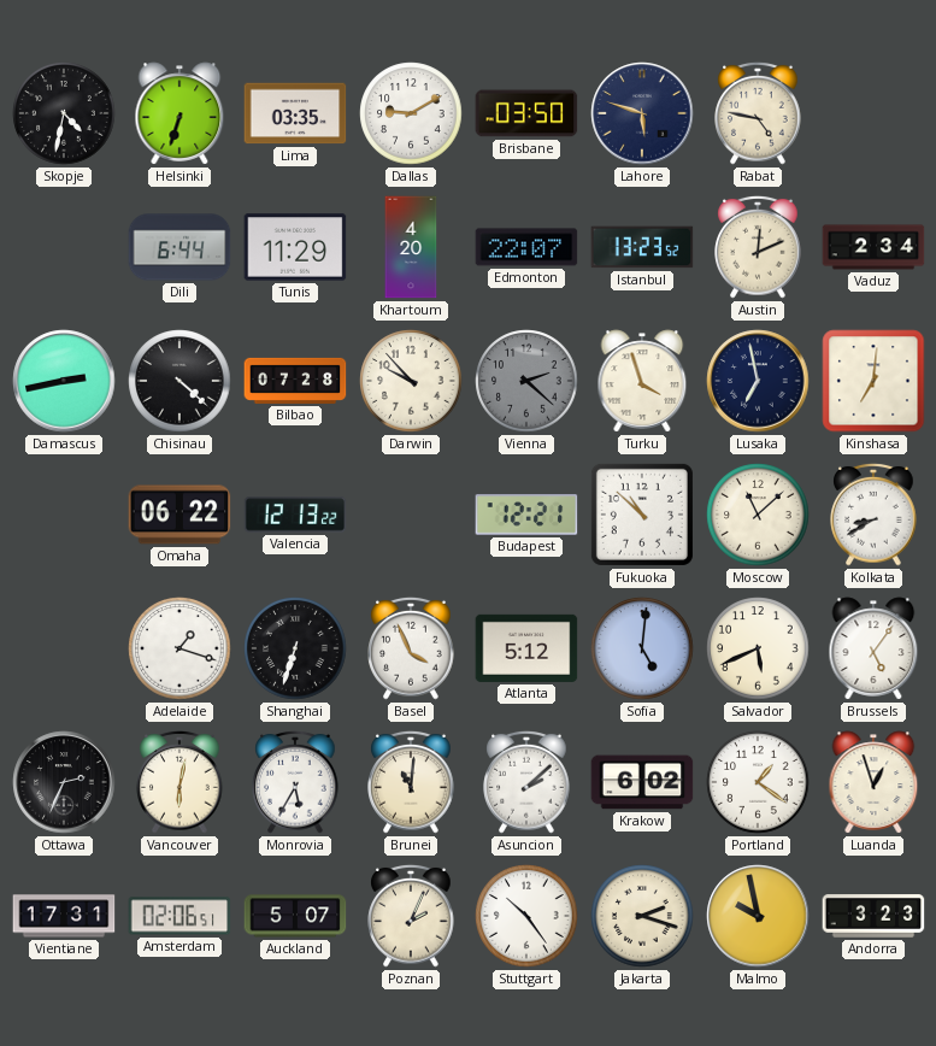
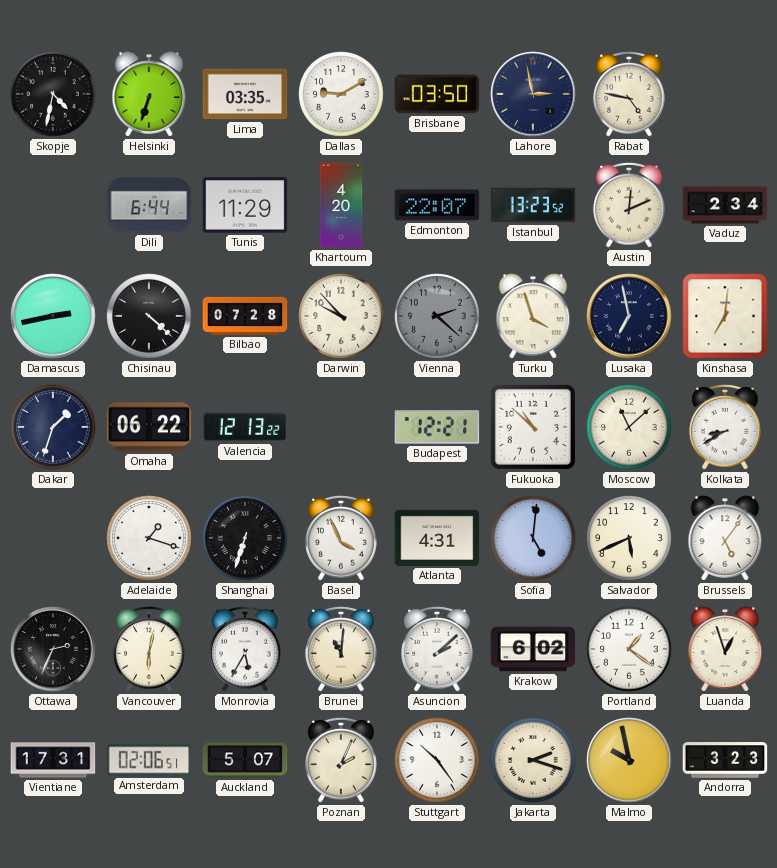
Lahore: 5:48 -> 2:58 (533, 94)
Dakar: none -> 1:33 (53, 427)
Atlanta: 5:12 -> 4:31 (437, 538)
